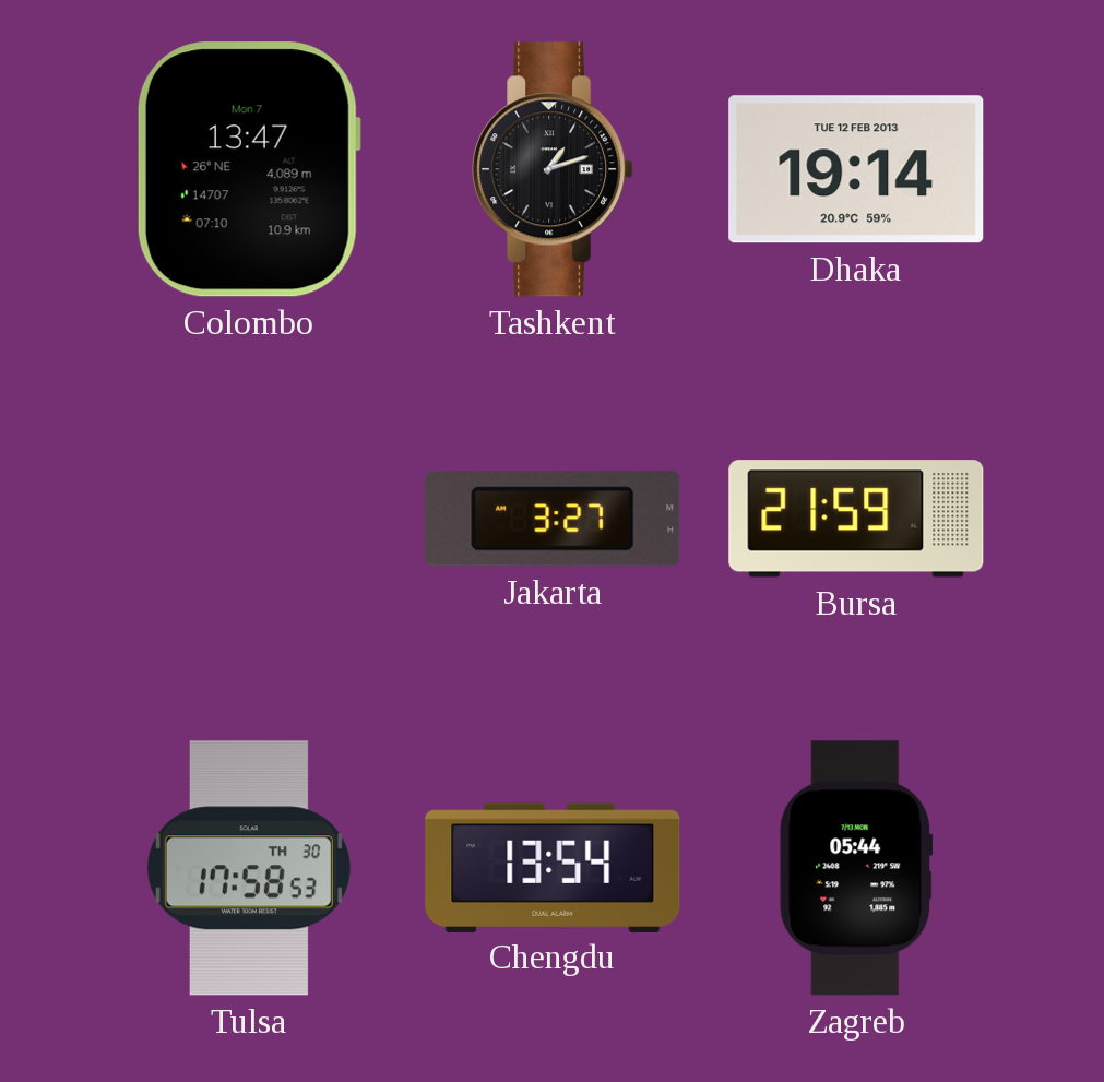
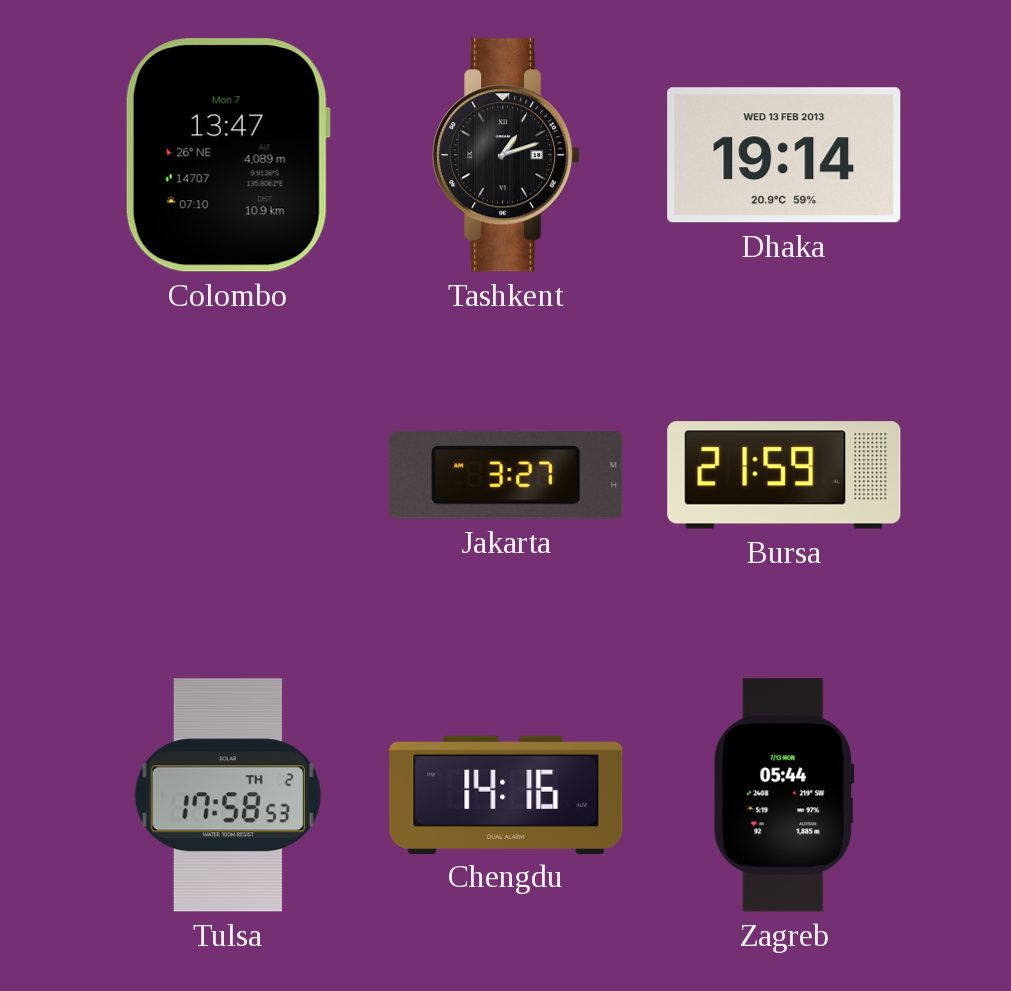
Dhaka date: TUE 12 FEB 2013 -> WED 13 FEB 2013 (784, 155)
Tulsa date: TH 30 -> TH 2 (228, 795)
Chengdu: 13:54 -> 14:16 (506, 794)
